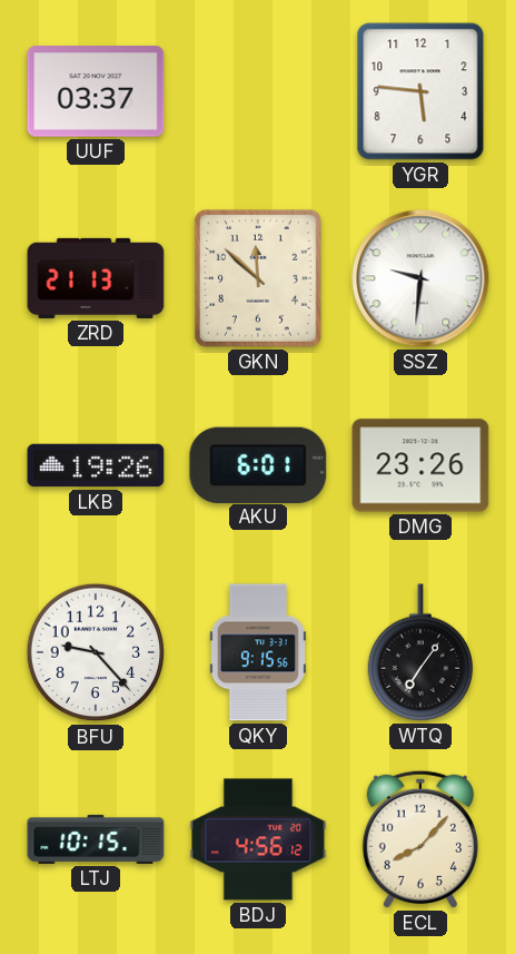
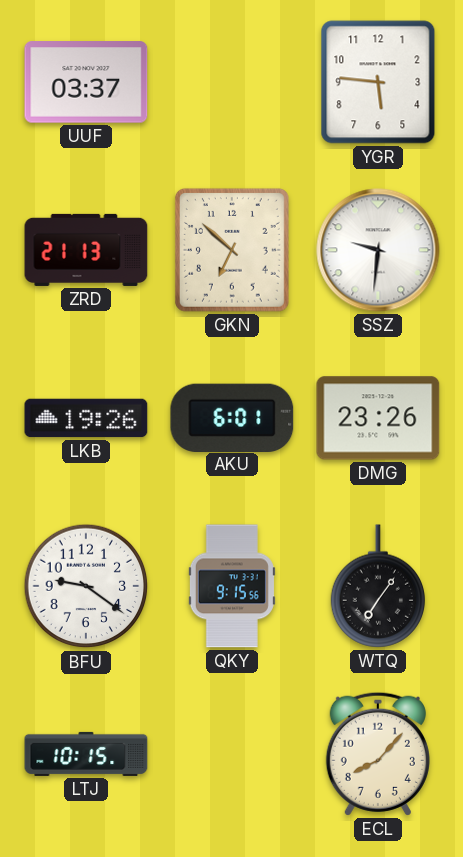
GKN: 11:52 -> 6:52 (232, 250)
BFU: 9:23 -> 9:21 (86, 586)
BDJ: 4:56 -> none (258, 839)
